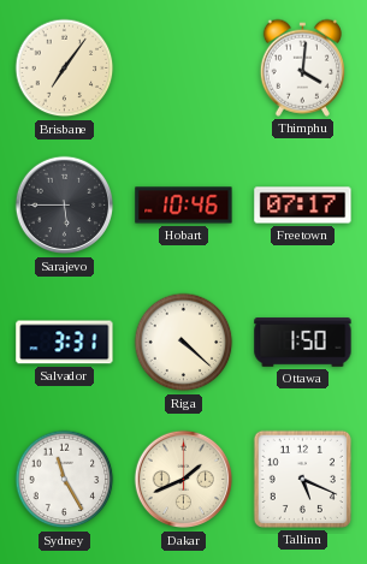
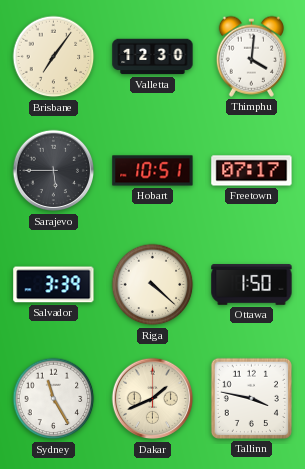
Valletta: none -> 12:30 (153, 57)
Hobart: 10:46 -> 10:51 (153, 171)
Salvador: 3:31 -> 3:39 (54, 285)
Tallinn: 5:19 -> 3:47 (251, 398)
